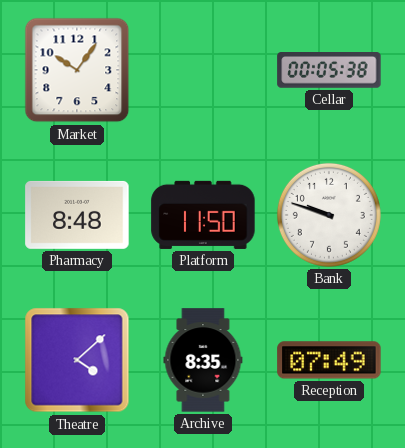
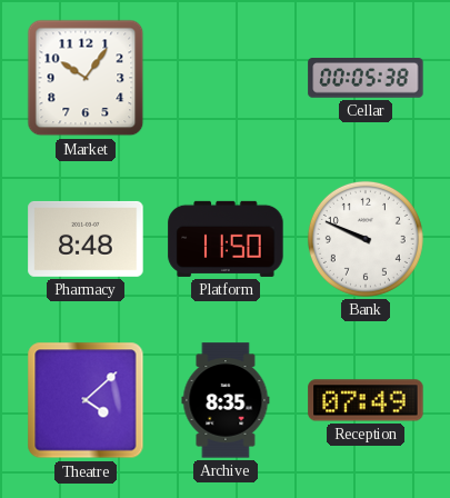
Bank: 9:48 -> 9:49 (366, 239)
